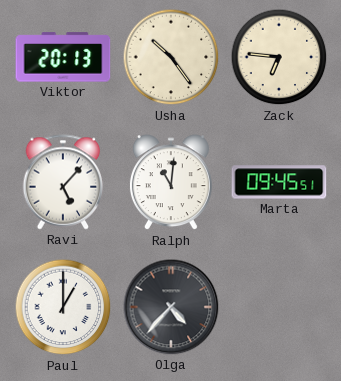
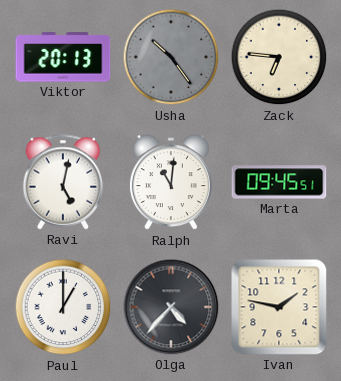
Usha dial: cream -> grey (171, 57)
Ravi: 5:07 -> 5:02 (63, 182)
Ivan: none -> 1:47 (279, 307)
